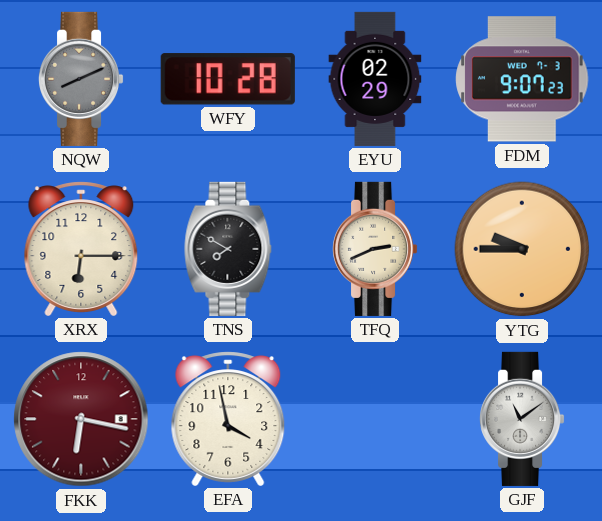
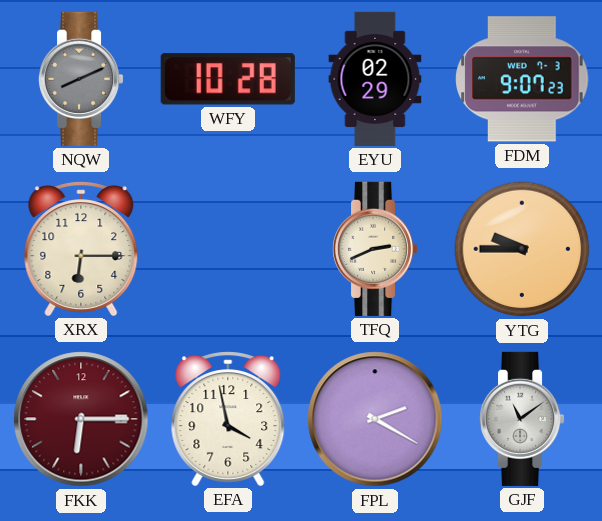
TNS: 7:50 -> none (228, 249)
FKK: 6:17 -> 6:15 (81, 419)
FPL: none -> 2:20 (375, 419)
